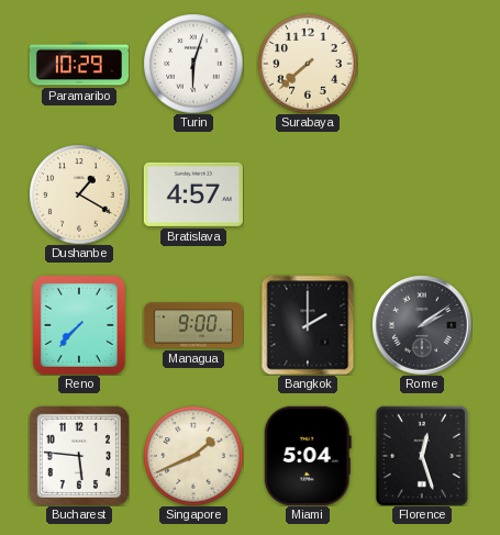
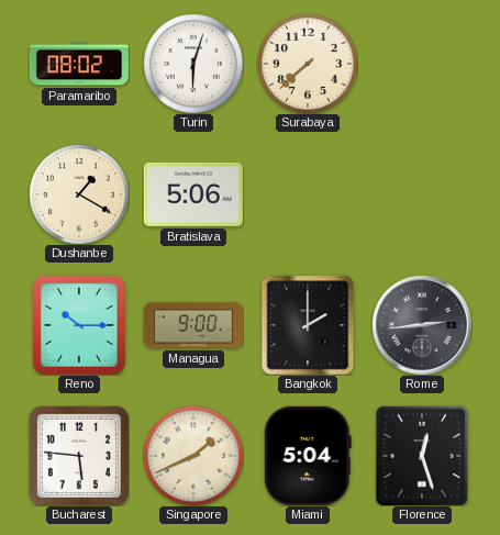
Paramaribo: 10:29 -> 08:02 (79, 64)
Bratislava: 4:57 -> 5:06 (193, 194)
Reno: 7:37 -> 10:15 (79, 325)
Rome: 2:09 -> 2:44 (422, 325)
